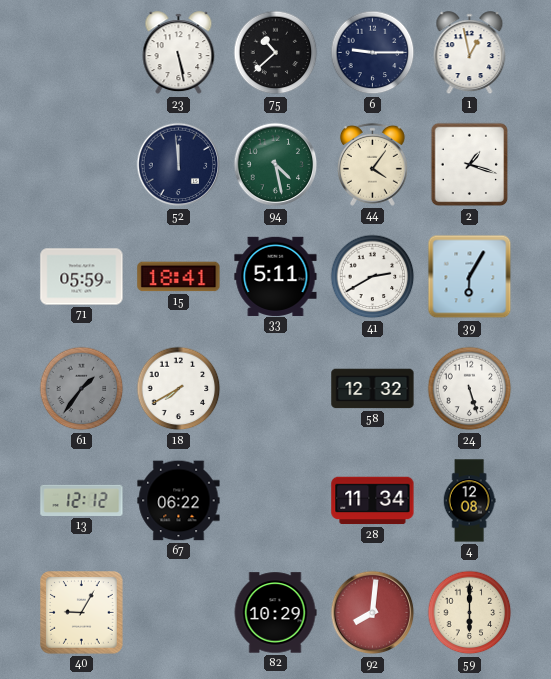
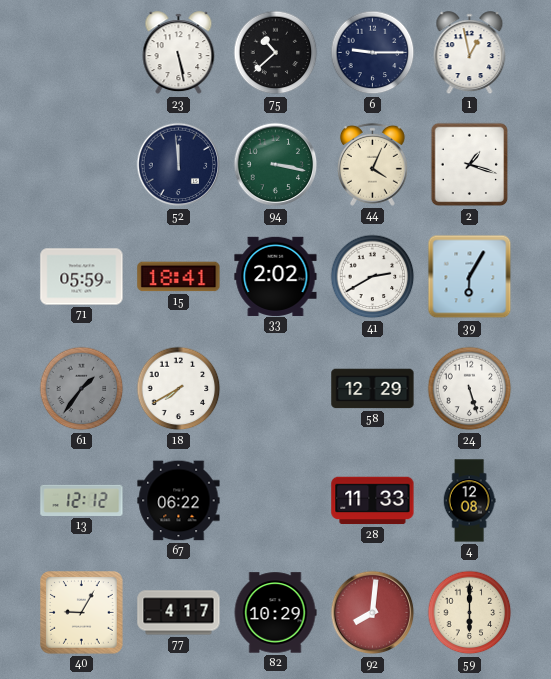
94: 4:28 -> 3:17 (276, 165)
44: 4:06 -> 4:04 (372, 164)
33: 5:11 -> 2:02 (276, 276)
58: 12:32 -> 12:29 (373, 389)
28: 11:34 -> 11:33 (373, 501)
77: none -> 4:17 (179, 613)
